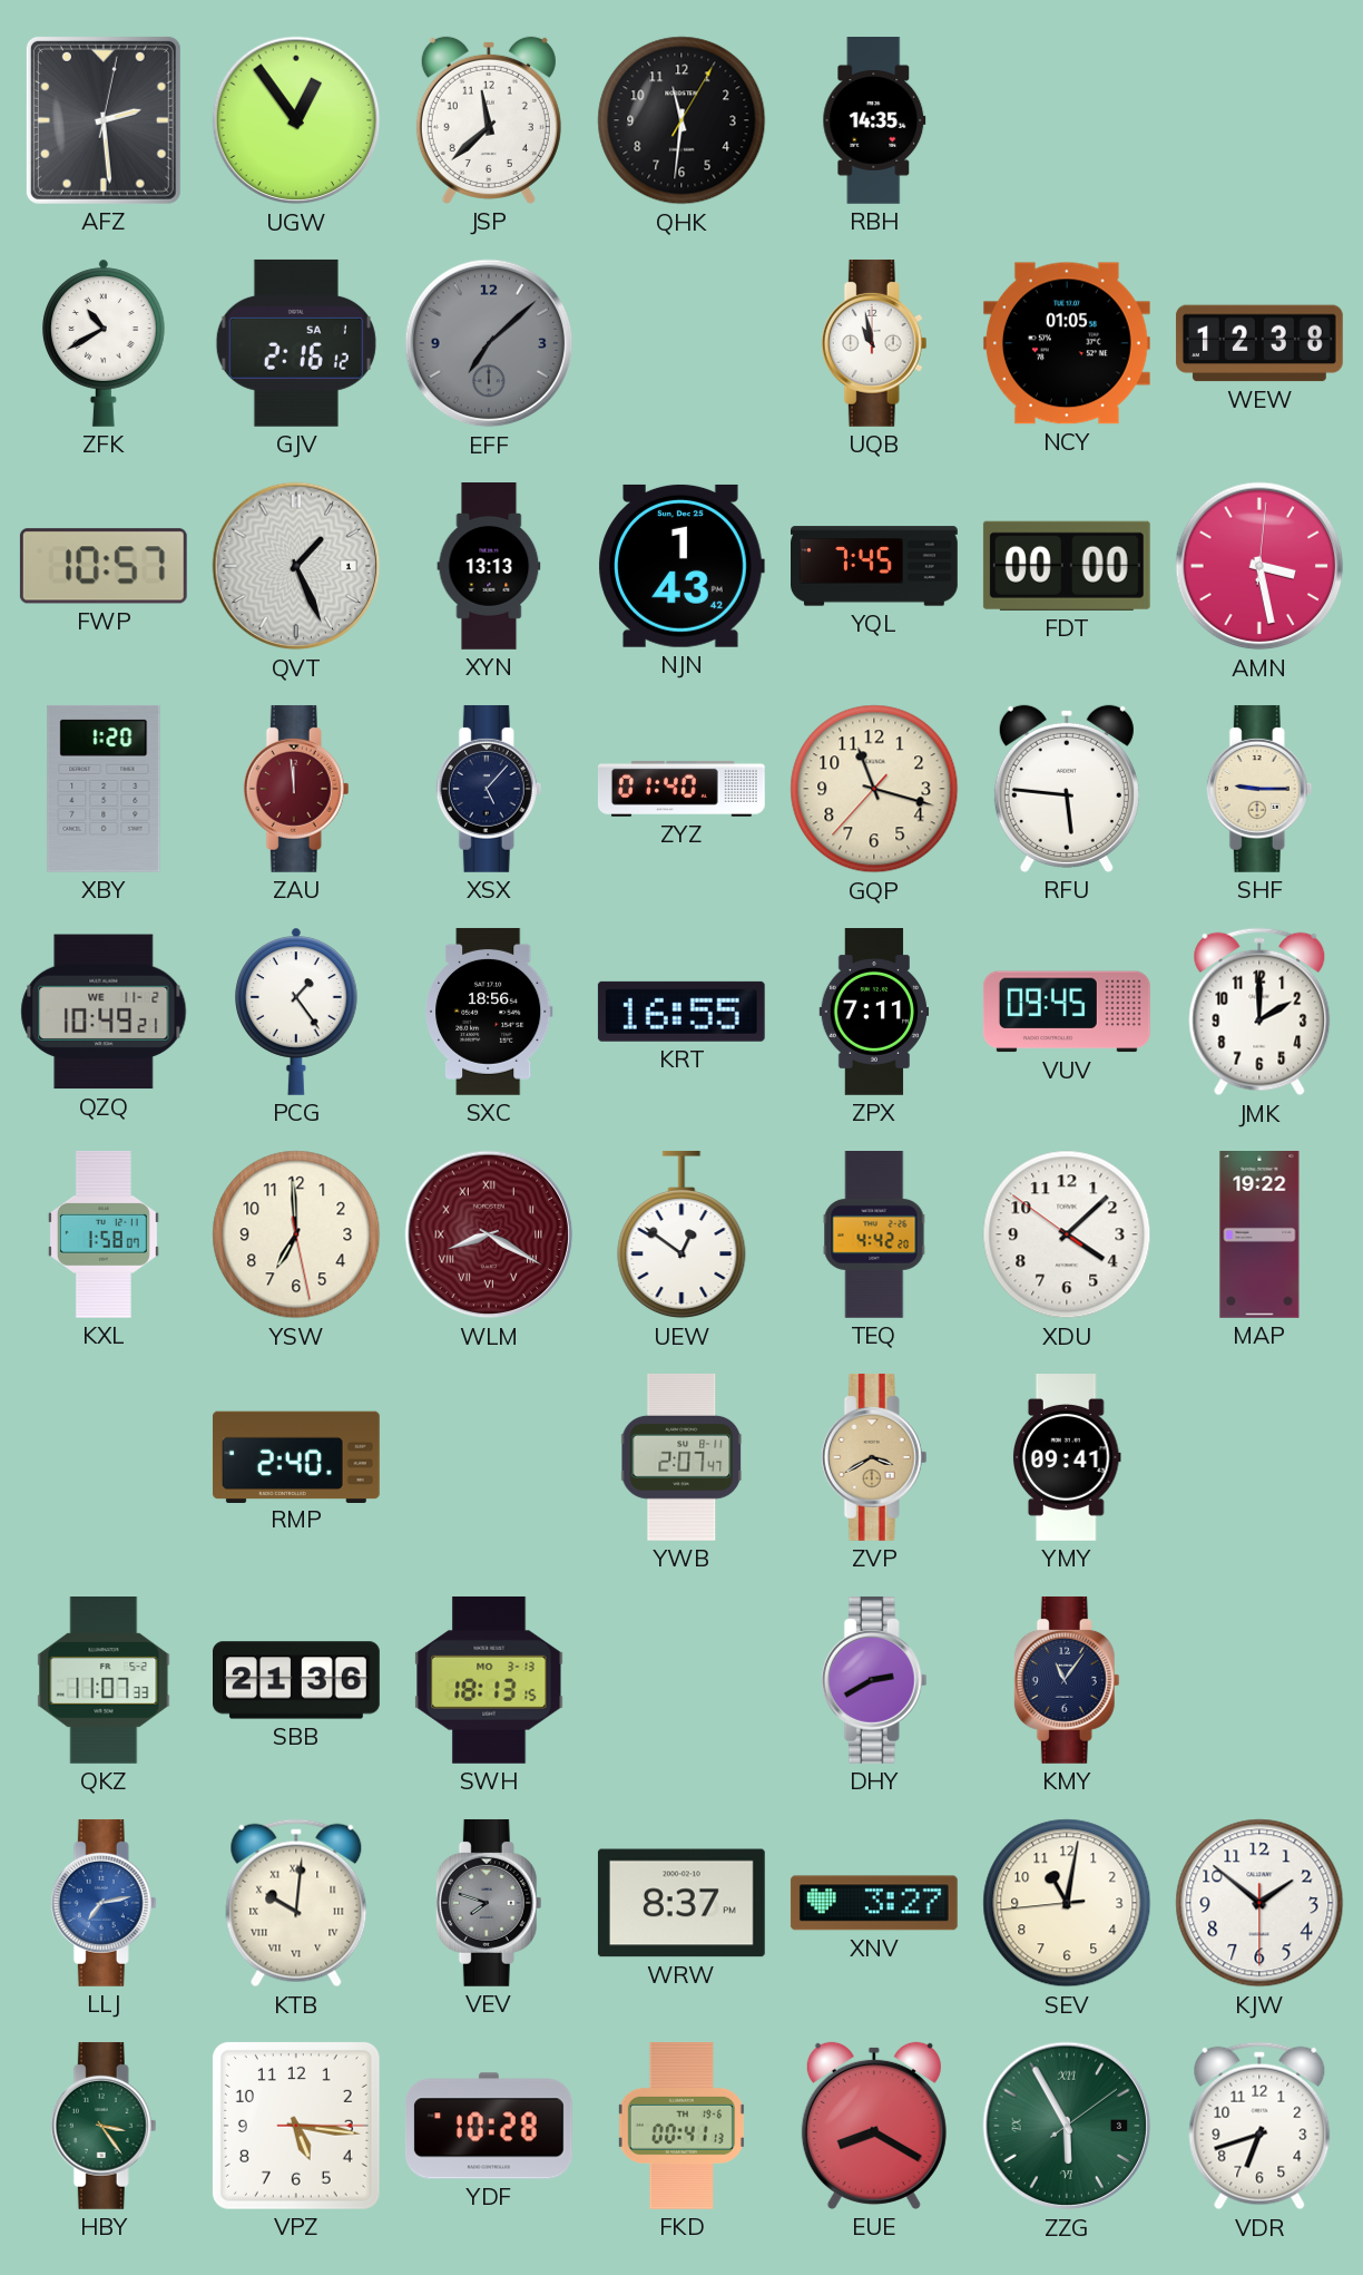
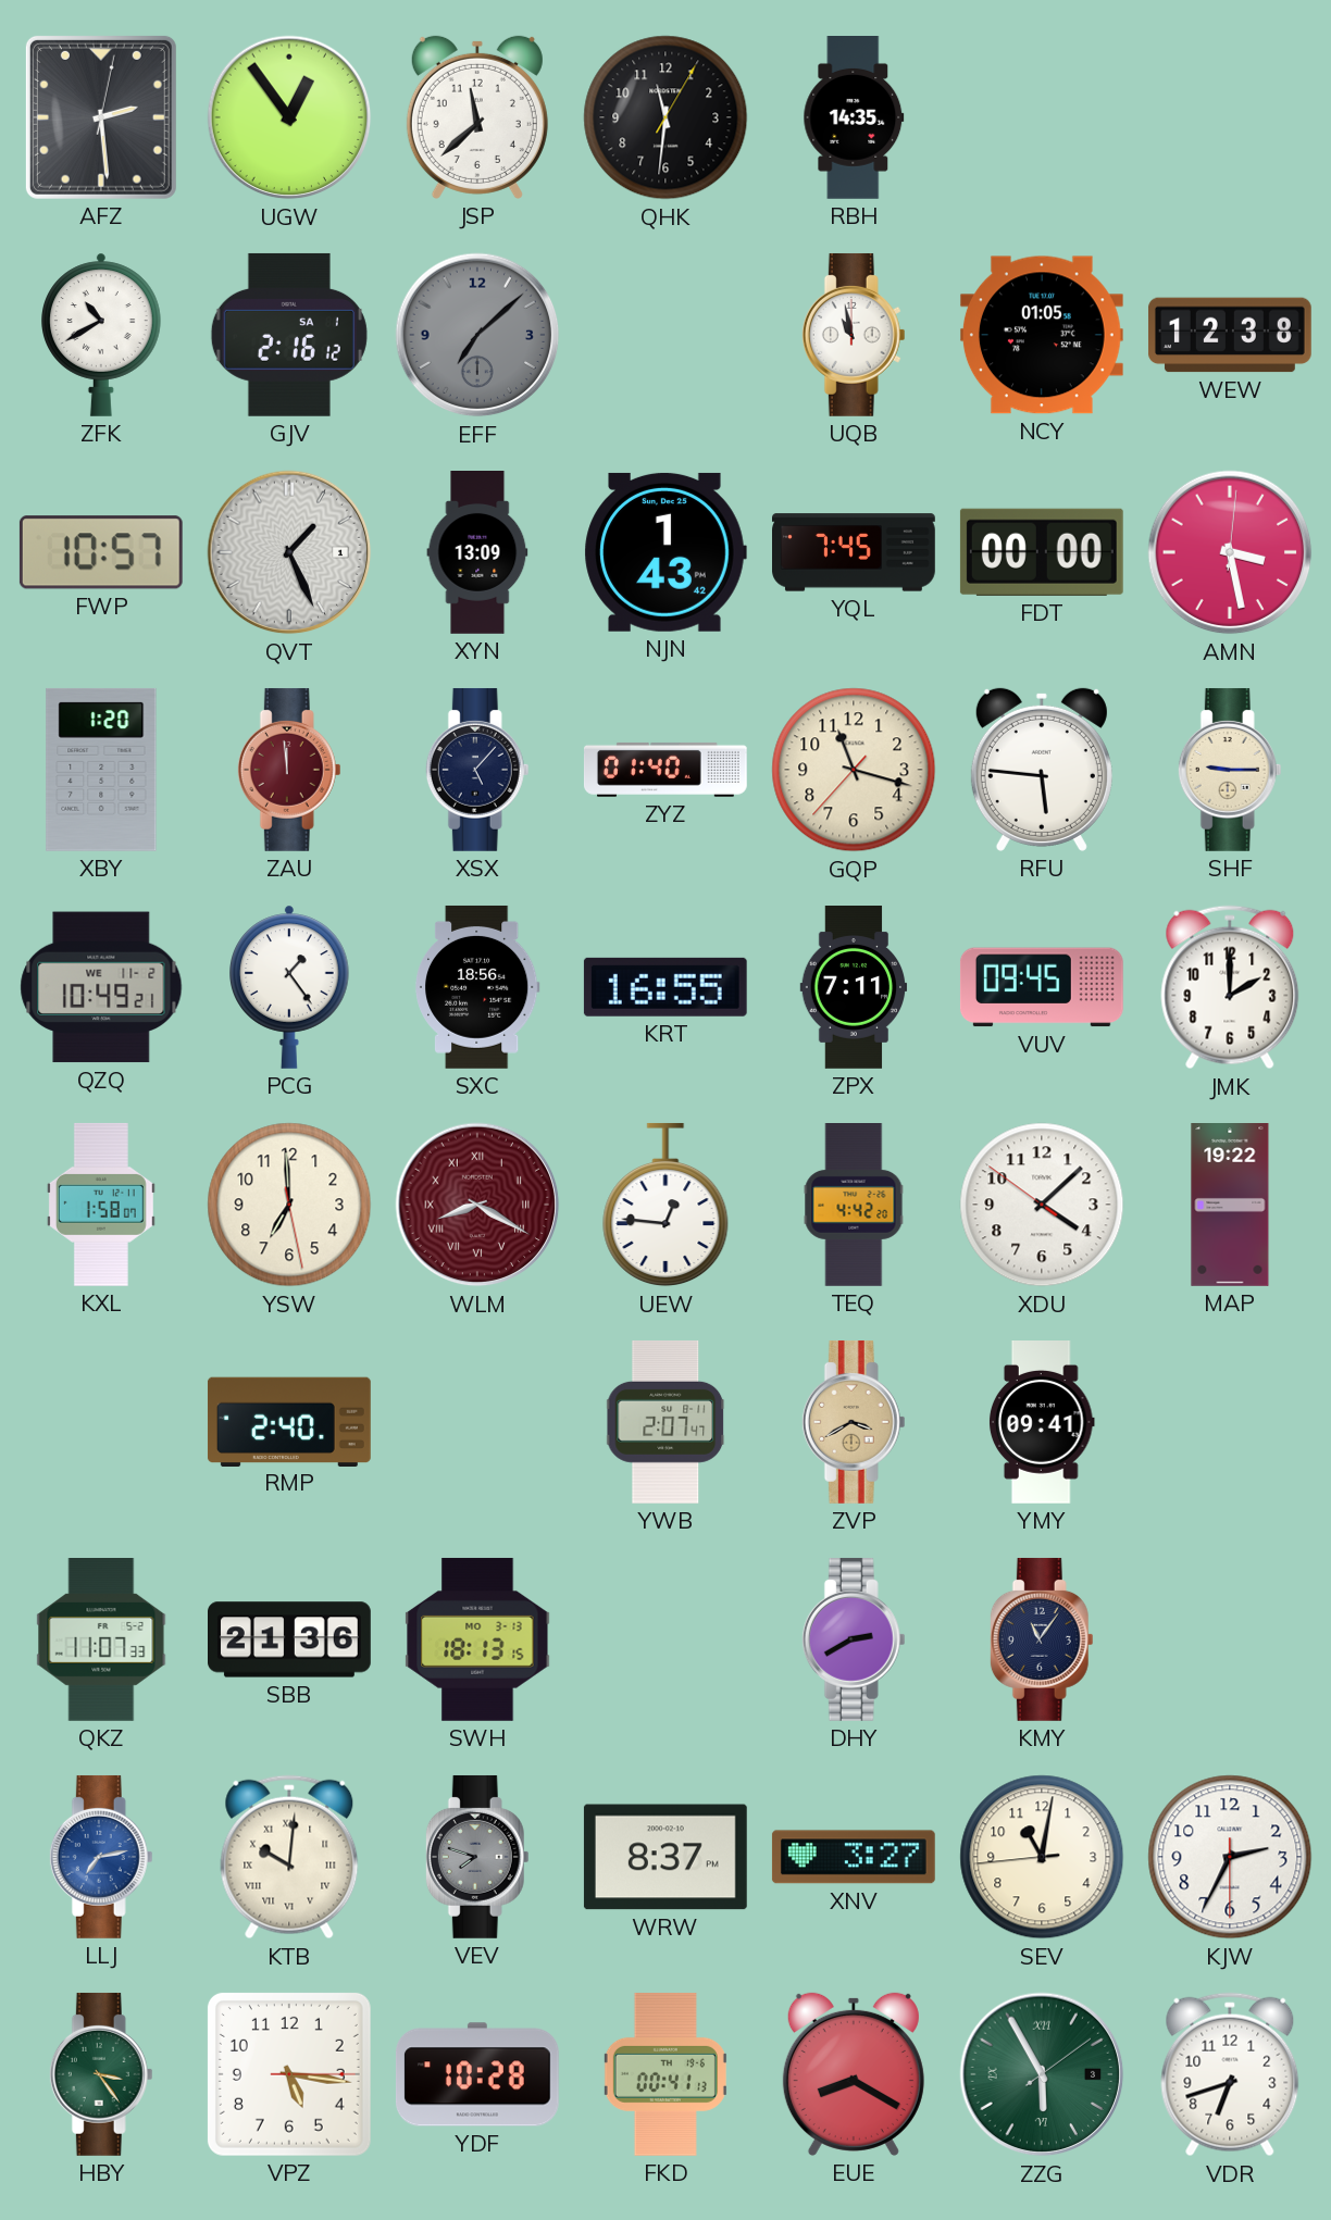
XYN: 13:13 -> 13:09 (477, 553)
UEW: 12:51 -> 12:46 (665, 1205)
KJW: 1:51 -> 2:34 (1230, 1857)
